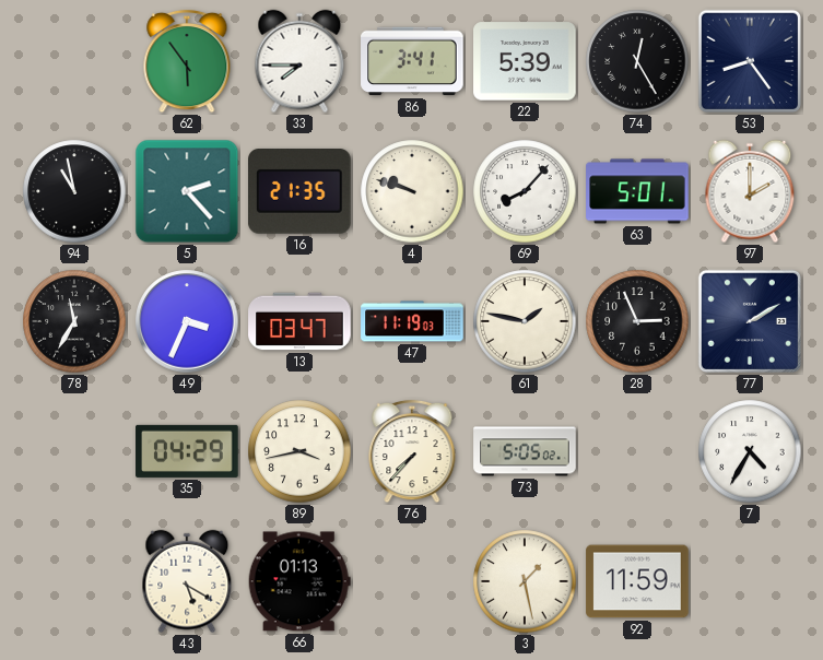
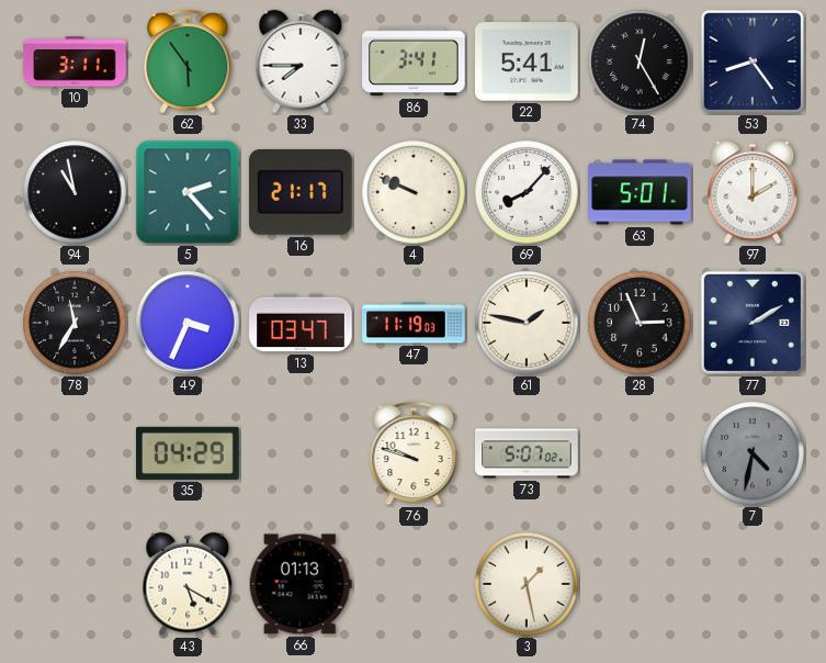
10: none -> 3:11 (75, 61)
22: 5:39 -> 5:41 (527, 61)
16: 21:35 -> 21:17 (302, 193)
4: 9:48 -> 9:49 (414, 192)
89: 3:43 -> none (299, 451)
76: 7:37 -> 9:48 (414, 453)
73: 5:05 -> 5:07 (527, 453)
7: 4:35 -> 4:32 (753, 453)
7 dial: white -> grey (753, 453)
92: 11:59 -> none (637, 581)
